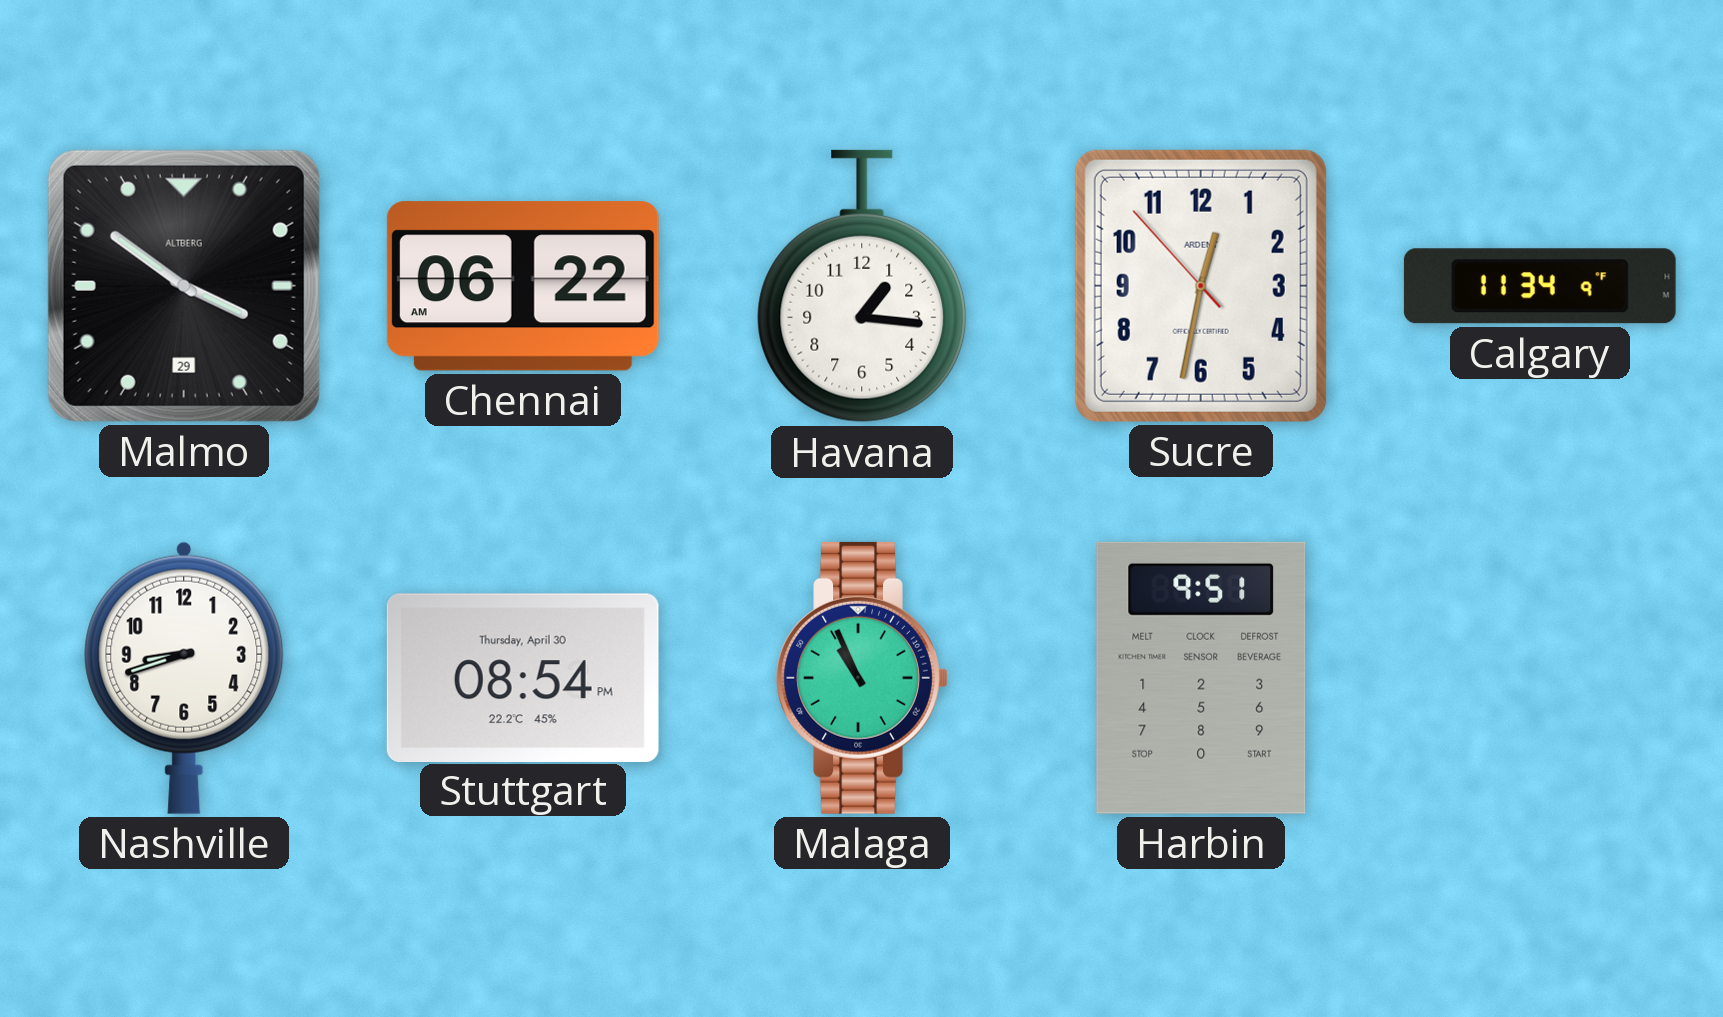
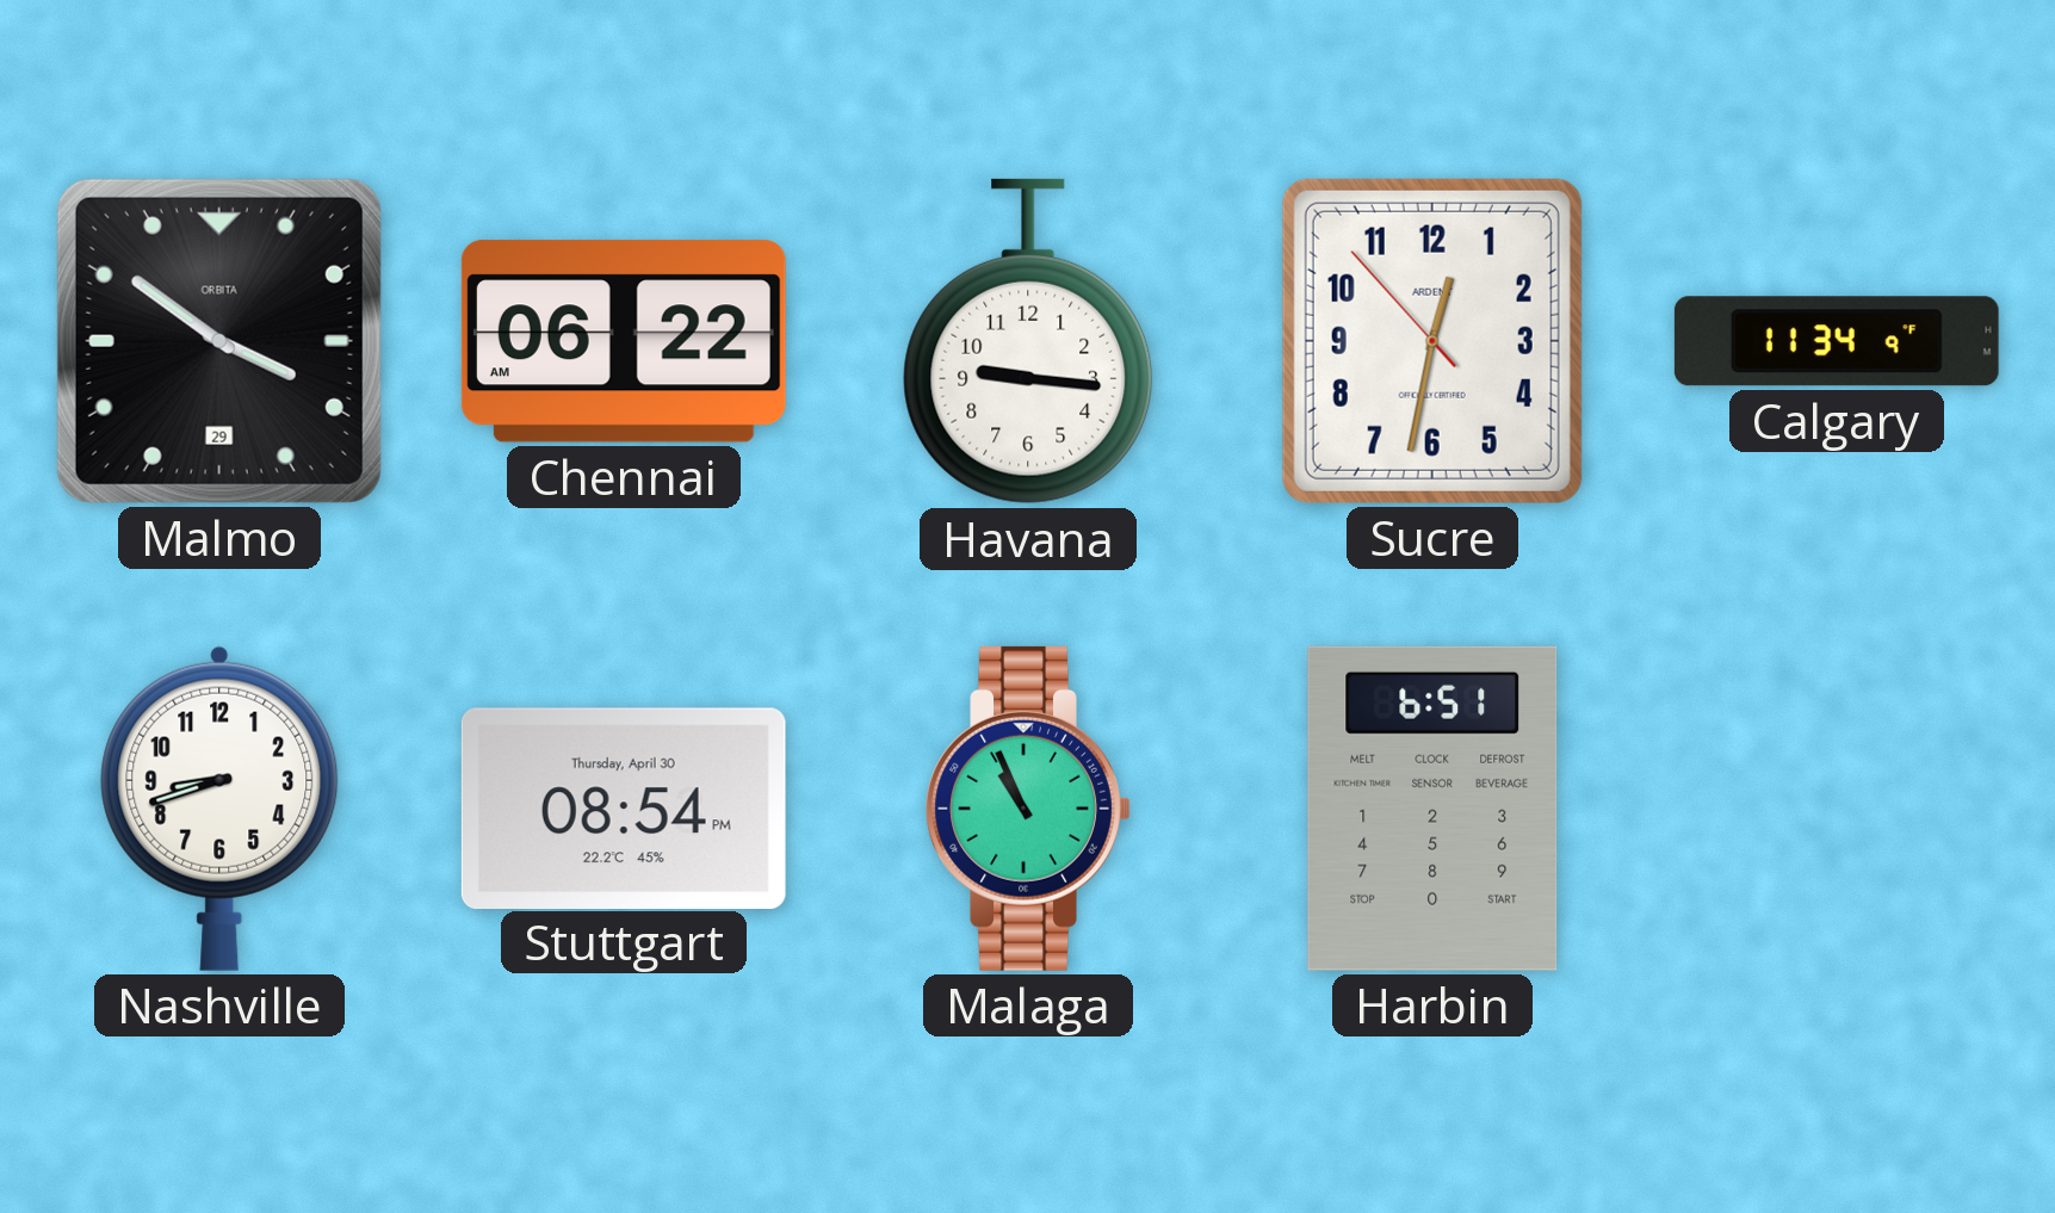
Malmo brand: ALTBERG -> ORBITA (219, 341)
Havana: 1:16 -> 9:16 (1028, 341)
Harbin: 9:51 -> 6:51 (1432, 809)
